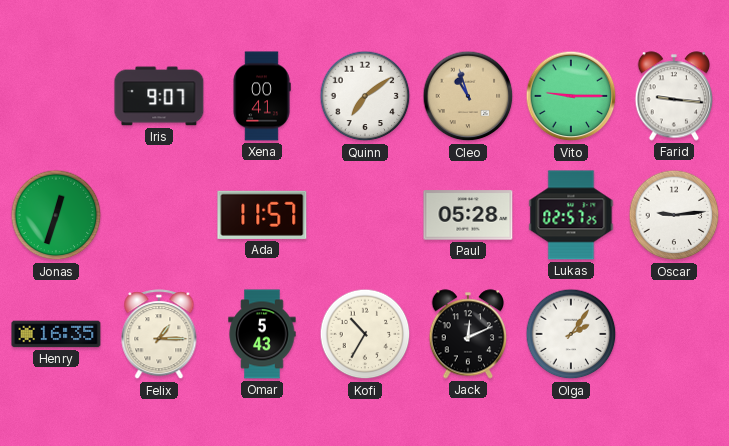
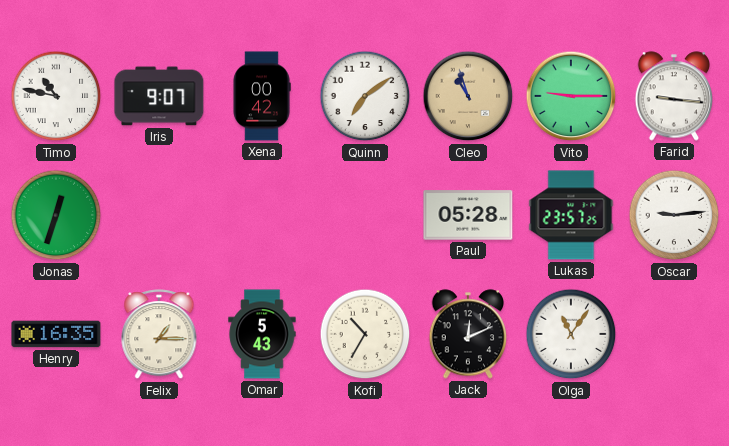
Timo: none -> 10:47 (56, 96)
Xena: 00:41 -> 00:42 (262, 96)
Ada: 11:57 -> none (262, 215)
Lukas: 02:57 -> 23:57 (571, 215)
Olga: 2:06 -> 11:06 (571, 334)
